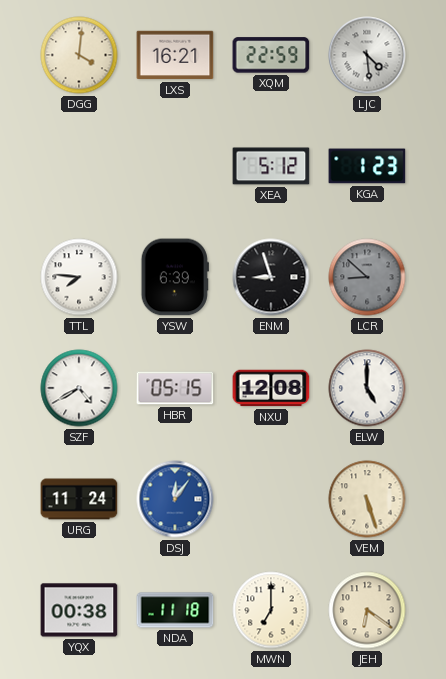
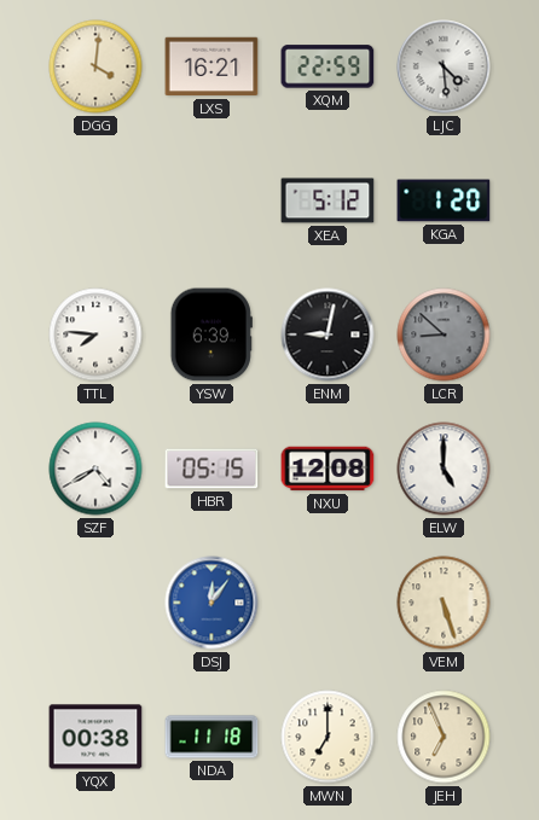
KGA: 1:23 -> 1:20 (444, 200)
ENM: 8:57 -> 9:02 (328, 335)
URG: 11:24 -> none (79, 499)
JEH: 6:21 -> 6:56 (444, 737)
